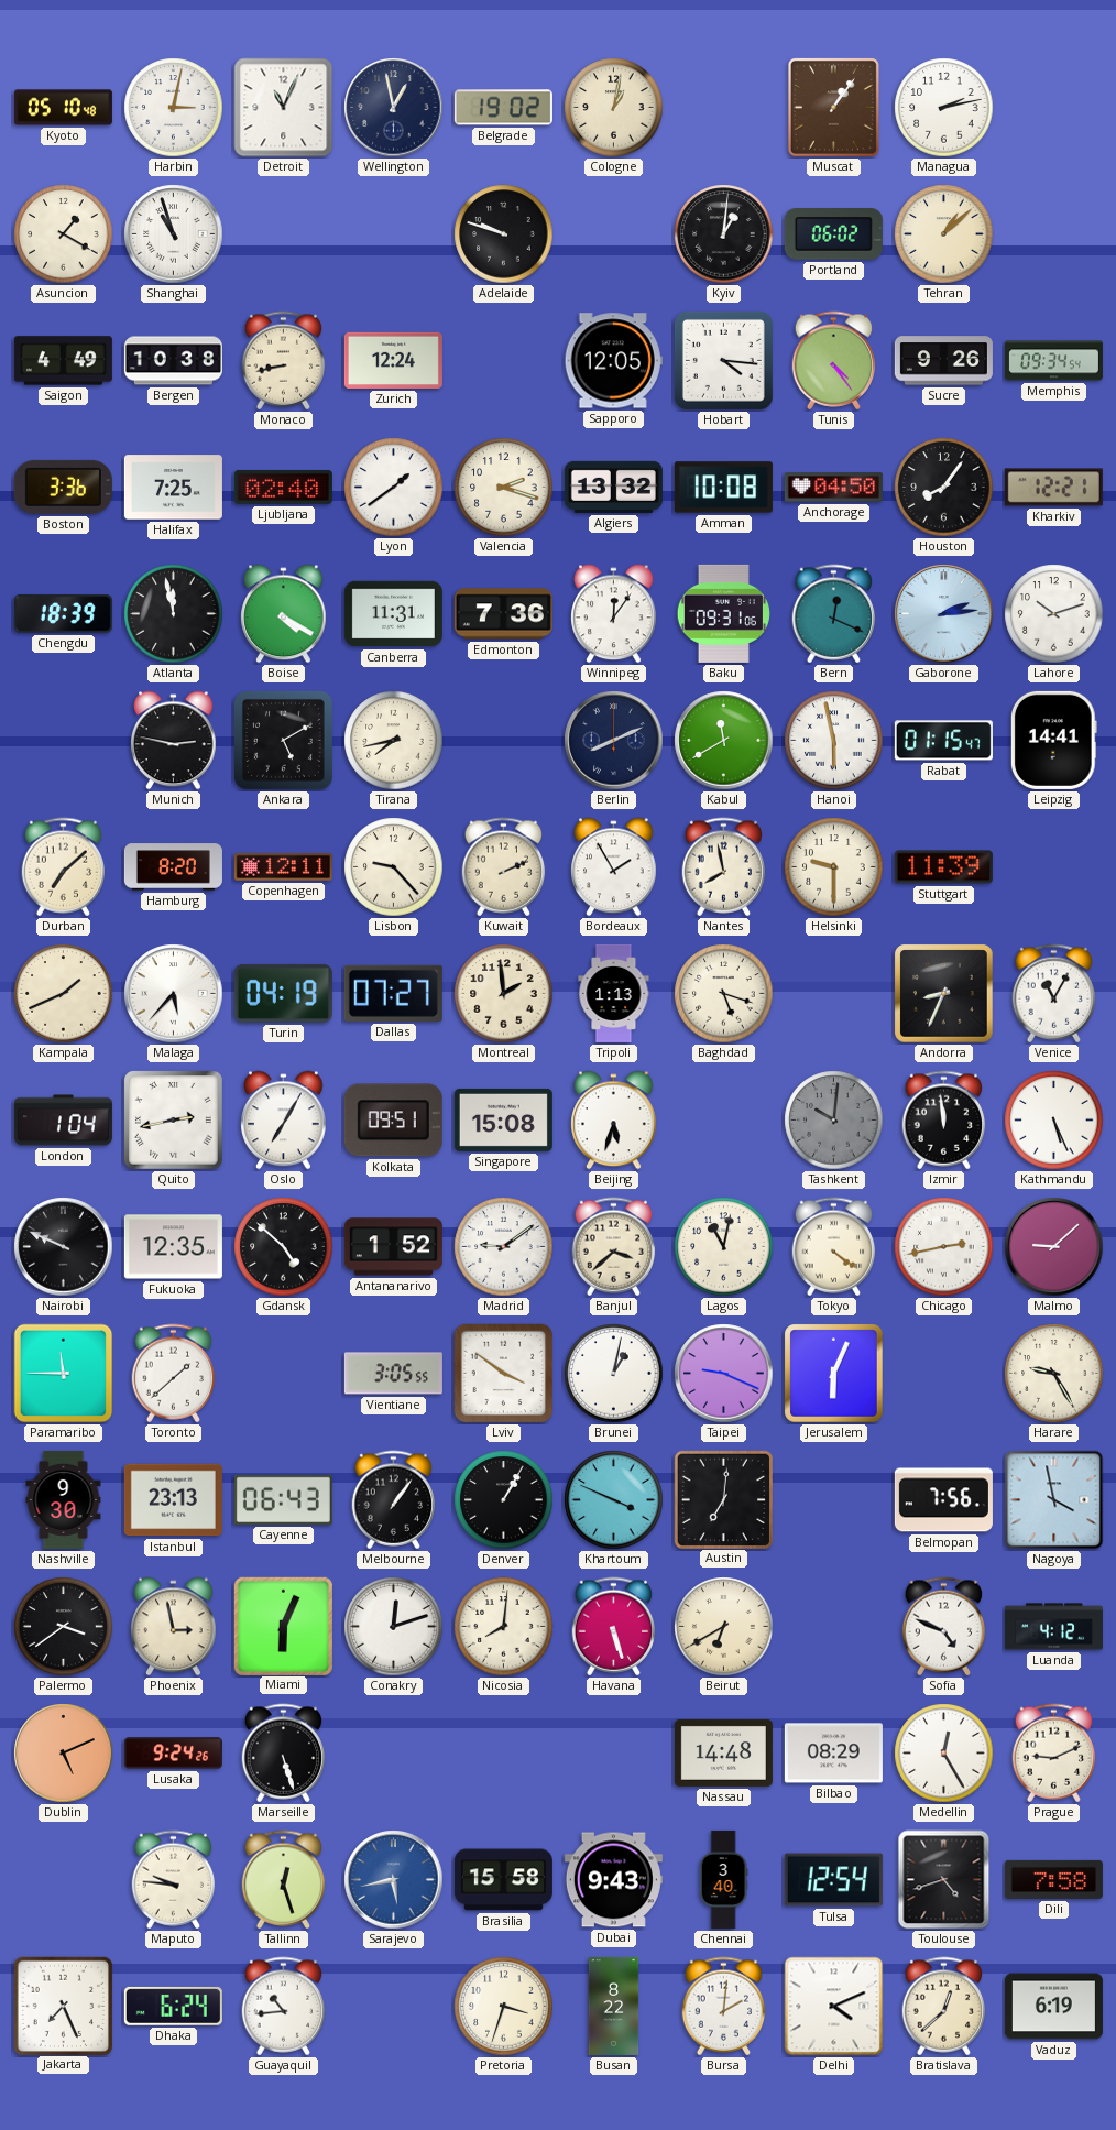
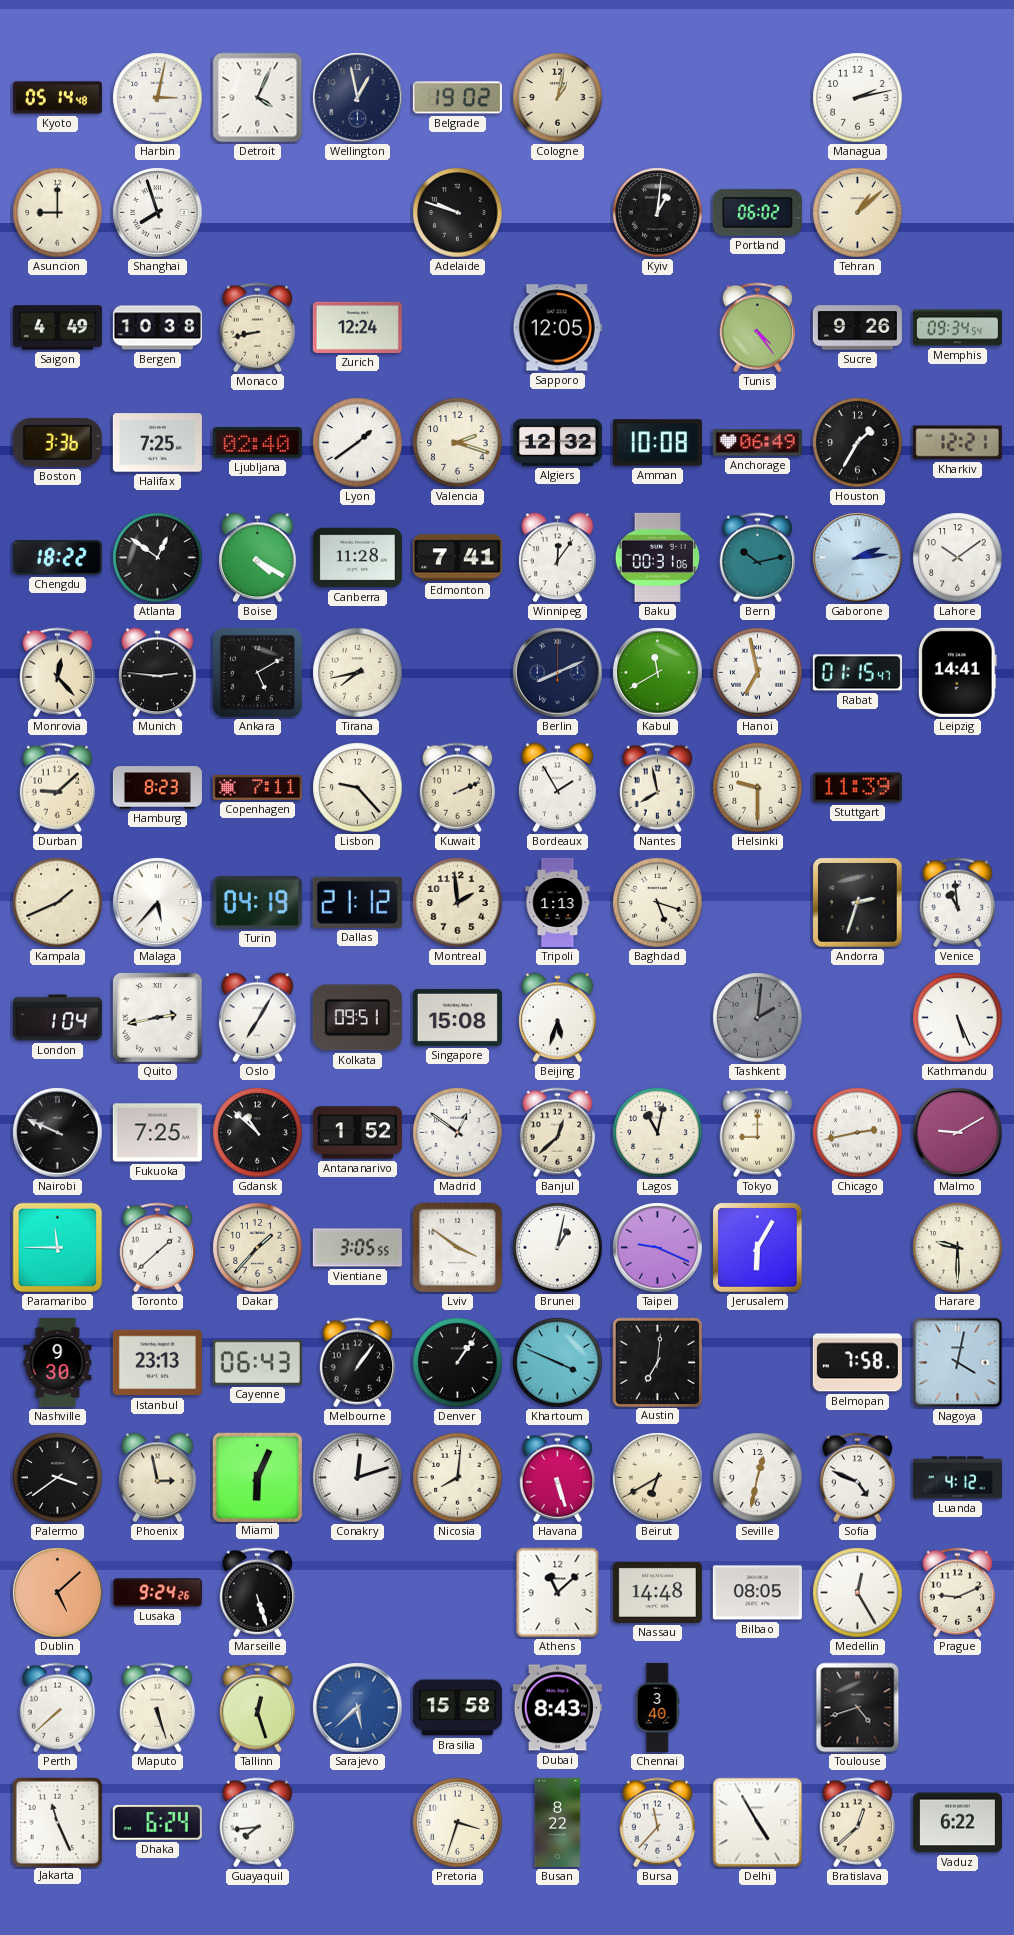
Kyoto: 05:10 -> 05:14 (57, 98)
Detroit: 11:04 -> 4:04 (258, 98)
Muscat: 1:06 -> none (833, 107)
Asuncion: 1:20 -> 9:00 (58, 213)
Shanghai: 10:57 -> 7:57 (158, 213)
Hobart: 4:16 -> none (723, 360)
Algiers: 13:32 -> 12:32 (557, 442)
Anchorage: 04:50 -> 06:49 (757, 443)
Houston: 8:06 -> 1:35 (858, 443)
Chengdu: 18:39 -> 18:22 (57, 558)
Atlanta: 11:58 -> 12:51 (158, 558)
Canberra: 11:31 -> 11:28 (357, 558)
Edmonton: 7:36 -> 7:41 (457, 558)
Baku: 09:31 -> 00:31 (657, 557)
Bern: 12:19 -> 10:13 (758, 558)
Lahore: 10:12 -> 10:09 (958, 558)
Monrovia: none -> 12:23 (58, 673)
Munich: 2:47 -> 2:46 (158, 673)
Hanoi: 5:58 -> 6:58 (758, 673)
Durban: 7:08 -> 9:08 (58, 788)
Hamburg: 8:20 -> 8:23 (157, 788)
Copenhagen: 12:11 -> 7:11 (257, 787)
Dallas: 07:27 -> 21:12 (357, 902)
Andorra: 8:34 -> 2:33 (858, 903)
Venice: 11:05 -> 10:59 (958, 903)
Tashkent: 10:01 -> 2:01 (758, 1018)
Izmir: 11:59 -> none (944, 1121)
Fukuoka: 12:35 -> 7:25 (157, 1133)
Gdansk: 4:52 -> 10:52 (258, 1133)
Madrid: 9:09 -> 12:51 (458, 1133)
Banjul: 3:38 -> 12:38 (558, 1133)
Tokyo: 4:21 -> 9:00 (758, 1133)
Malmo: 9:08 -> 9:10 (958, 1133)
Dakar: none -> 1:37 (258, 1248)
Jerusalem: 6:04 -> 6:05 (758, 1248)
Harare: 9:25 -> 9:30 (958, 1248)
Denver: 1:05 -> 1:06 (458, 1363)
Belmopan: 7:56 -> 7:58 (857, 1363)
Nagoya: 3:58 -> 4:02 (958, 1363)
Seville: none -> 12:32 (758, 1478)
Dublin: 5:11 -> 5:08 (58, 1593)
Athens: none -> 11:08 (558, 1593)
Bilbao: 08:29 -> 08:05 (757, 1593)
Perth: none -> 7:38 (58, 1708)
Maputo: 9:46 -> 5:27 (158, 1708)
Sarajevo: 5:43 -> 5:38 (358, 1708)
Dubai: 9:43 -> 8:43 (557, 1708)
Tulsa: 12:54 -> none (833, 1880)
Dili: 7:58 -> none (1053, 1879)
Jakarta: 7:26 -> 11:26 (57, 1822)
Guayaquil: 10:44 -> 7:44 (258, 1823)
Bursa: 2:01 -> 11:37 (658, 1823)
Delhi: 4:11 -> 4:55 (758, 1823)
Vaduz: 6:19 -> 6:22 (957, 1823)
